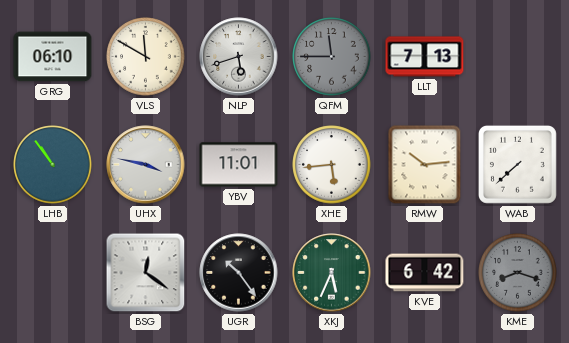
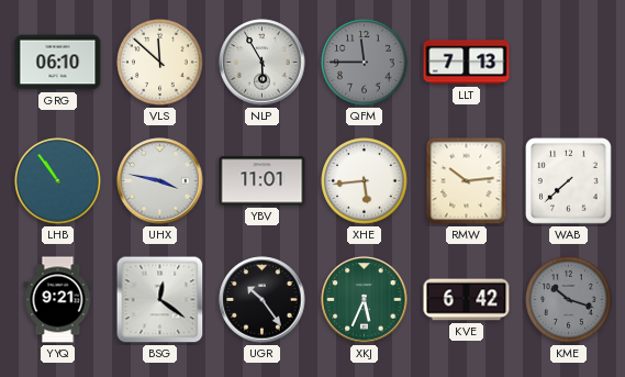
VLS: 11:50 -> 11:52 (160, 63)
NLP: 5:42 -> 5:55 (263, 63)
YYQ: none -> 9:21 (58, 300)
KME: 8:18 -> 10:18 (569, 300)
